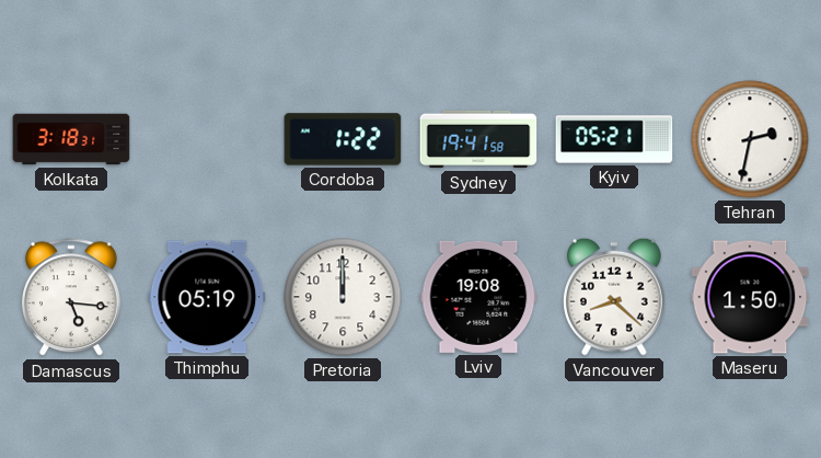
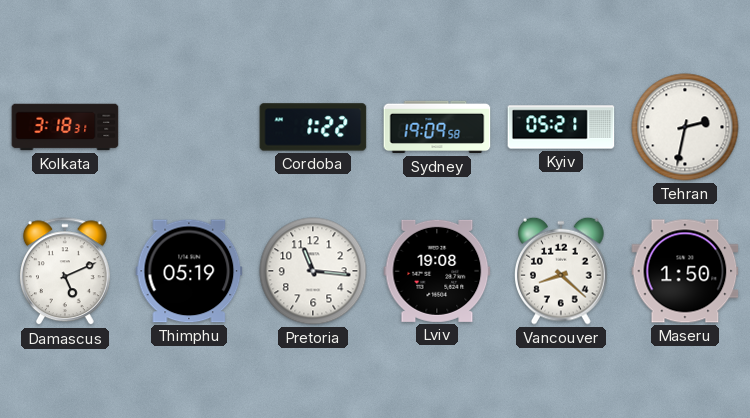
Sydney: 19:41 -> 19:09 (437, 127)
Damascus: 5:16 -> 5:11 (65, 272)
Pretoria: 12:00 -> 11:16 (313, 271)
